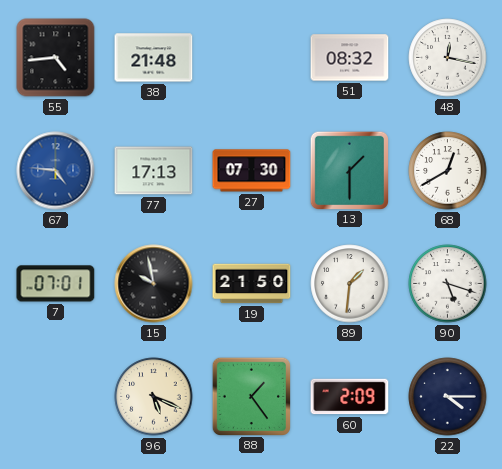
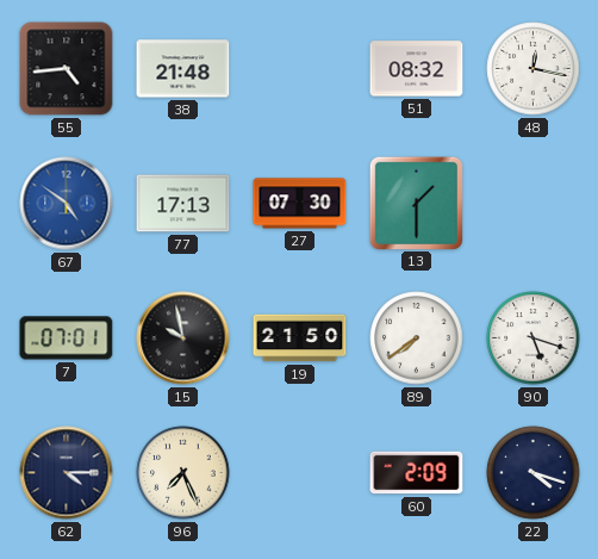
67: 4:46 -> 4:51 (67, 204)
68: 12:40 -> none (448, 171)
89: 1:31 -> 7:39 (417, 338)
62: none -> 4:15 (67, 473)
96: 5:19 -> 7:26 (183, 473)
88: 1:24 -> none (251, 396)
22: 4:15 -> 4:18 (534, 473)
